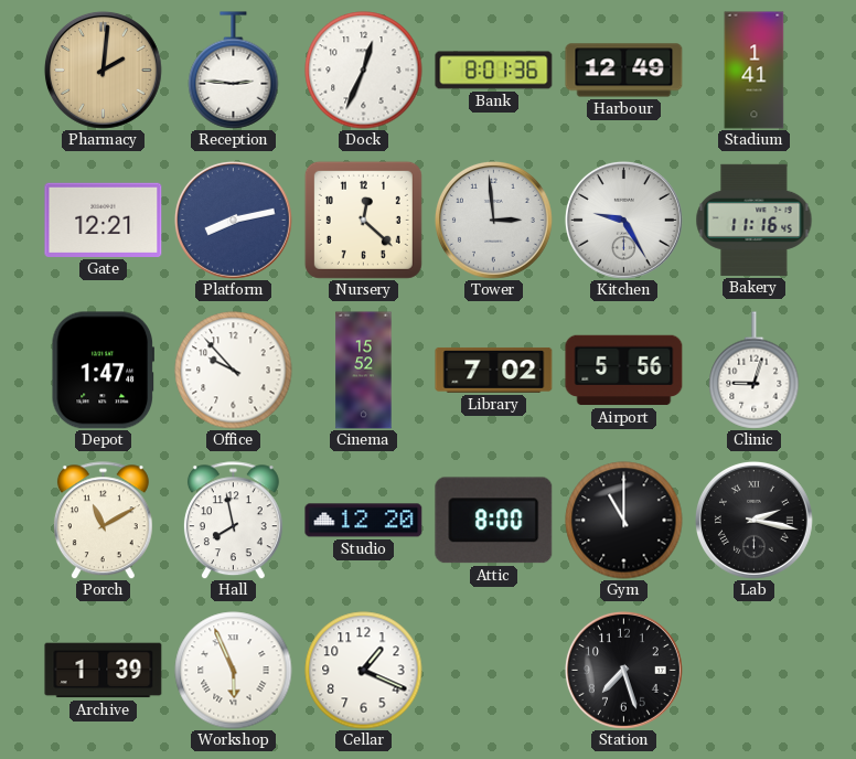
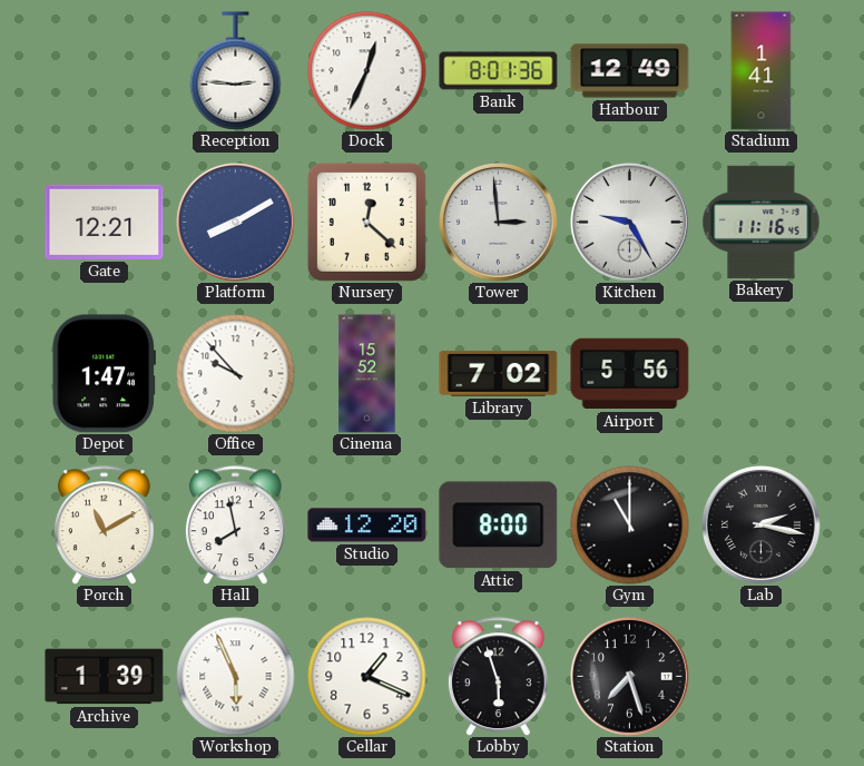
Pharmacy: 2:01 -> none (103, 70)
Platform: 8:13 -> 8:10 (235, 222)
Clinic: 9:03 -> none (755, 371)
Lobby: none -> 5:57 (498, 677)
